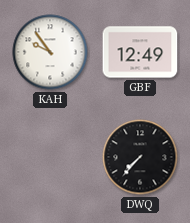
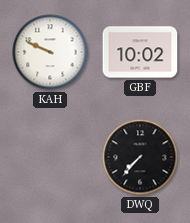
KAH: 9:54 -> 9:49 (50, 52)
GBF: 12:49 -> 10:02 (140, 52)
